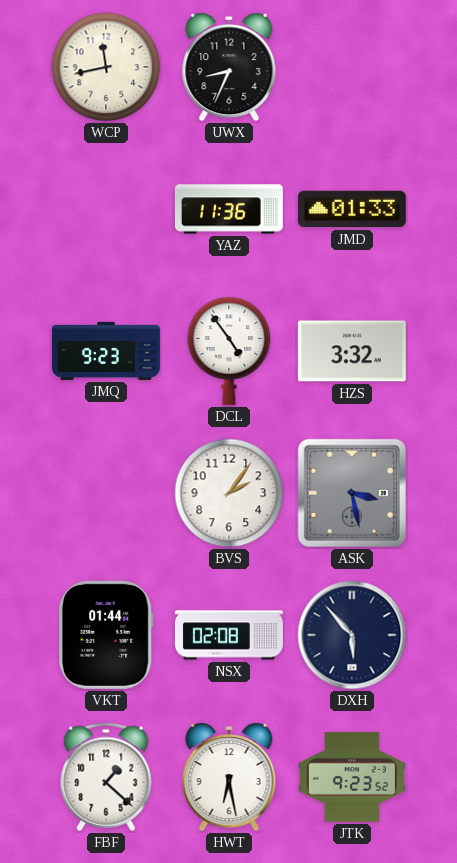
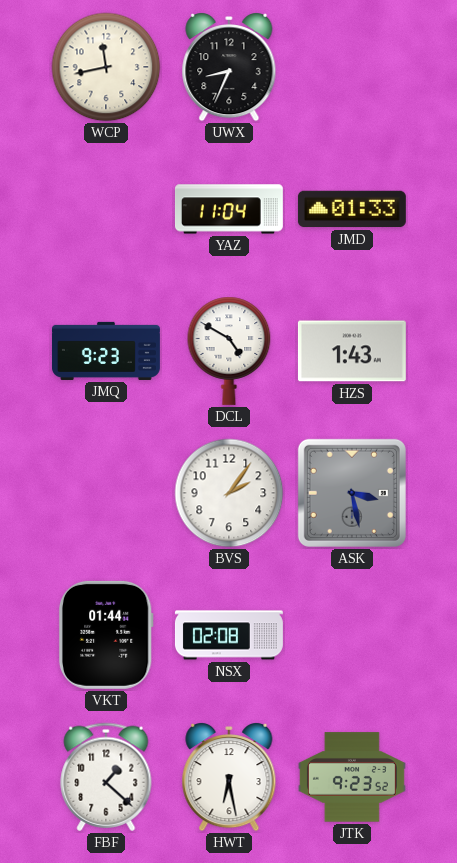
YAZ: 11:36 -> 11:04 (229, 209)
DCL: 4:54 -> 4:50 (229, 351)
HZS: 3:32 -> 1:43 (352, 351)
DXH: 5:53 -> none (352, 635)
